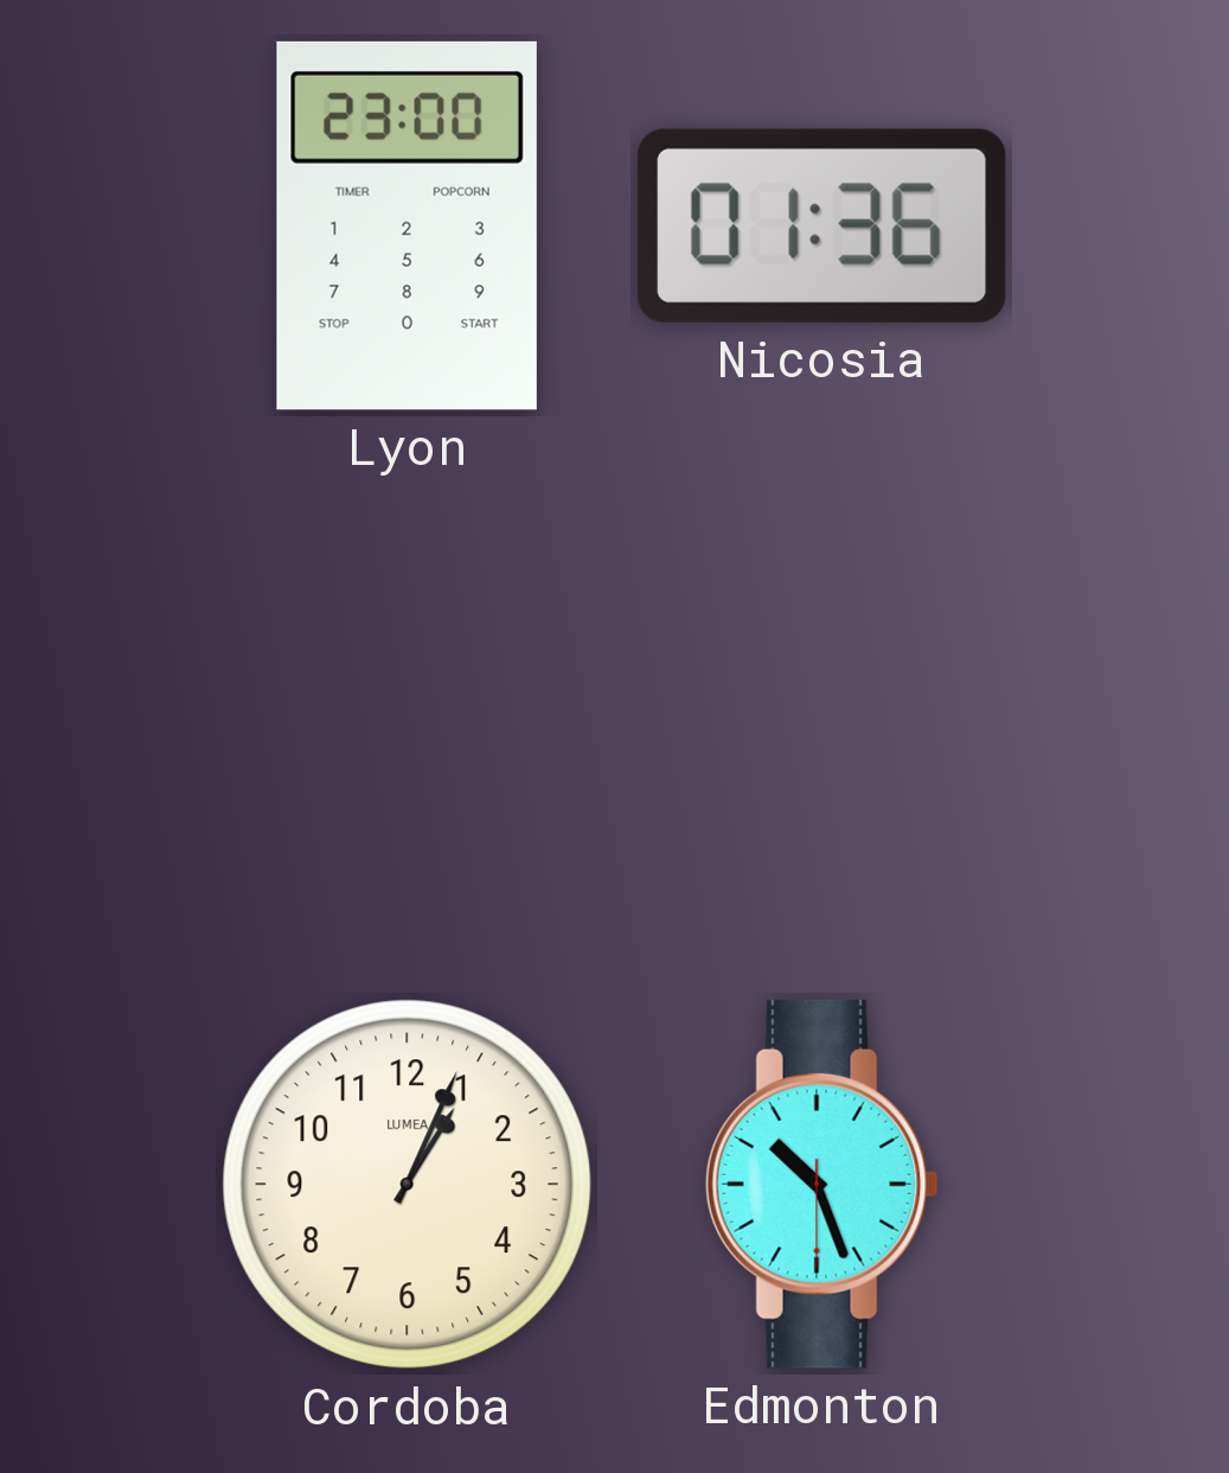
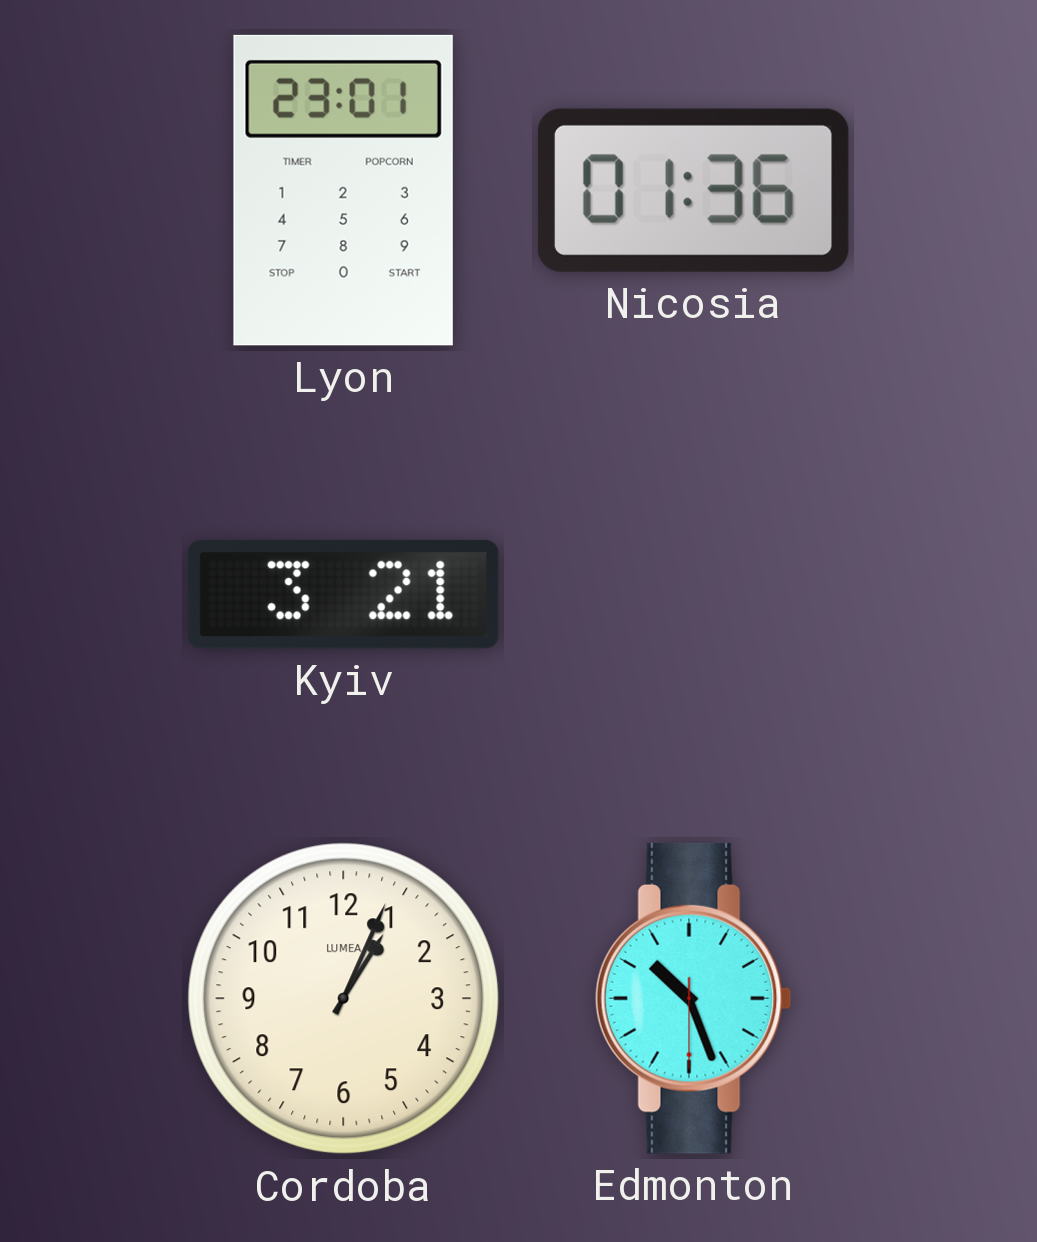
Lyon: 23:00 -> 23:01 (343, 190)
Kyiv: none -> 3:21 (343, 594)
